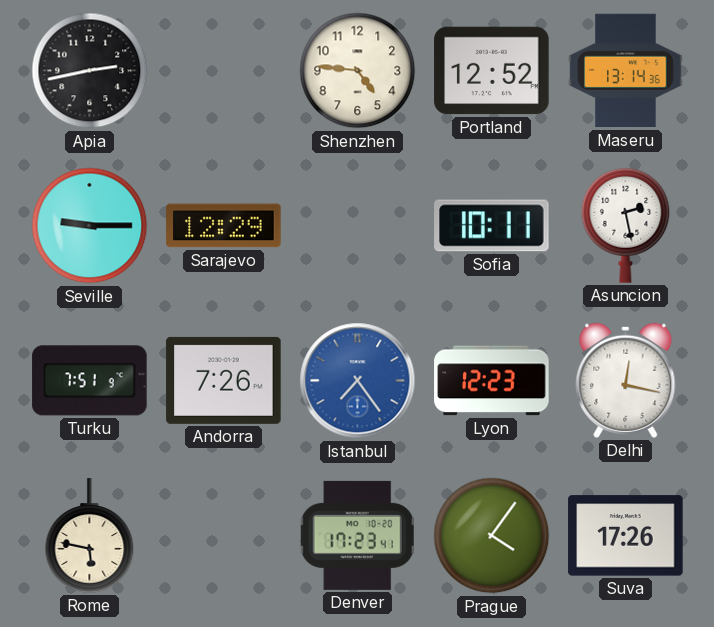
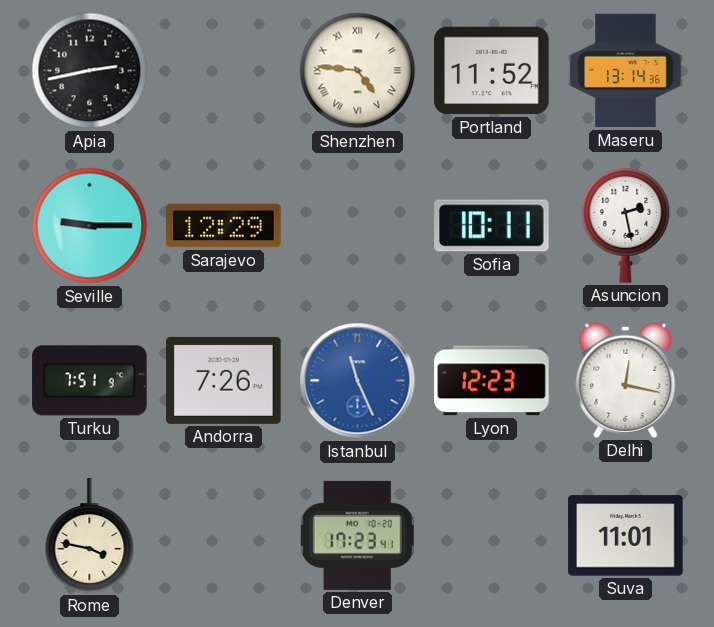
Shenzhen numerals: Arabic -> Roman (358, 71)
Portland: 12:52 -> 11:52 (492, 71)
Istanbul: 7:24 -> 11:26 (358, 381)
Rome: 5:47 -> 3:47 (90, 536)
Prague: 4:06 -> none (492, 536)
Suva: 17:26 -> 11:01 (626, 536)
